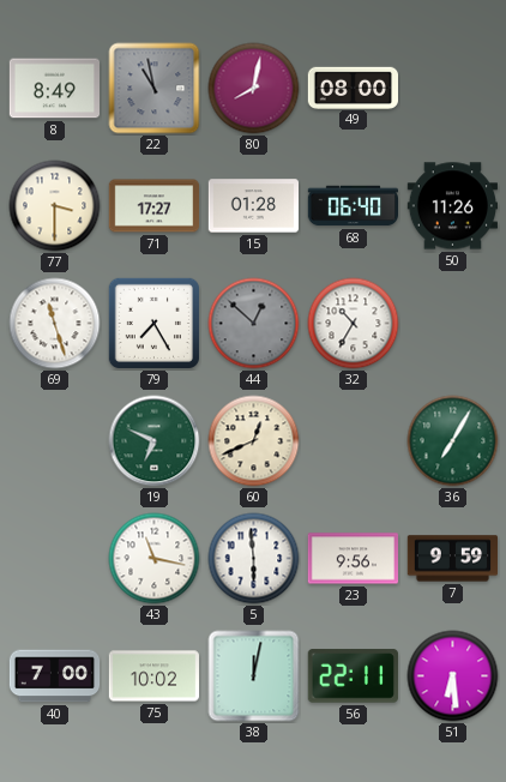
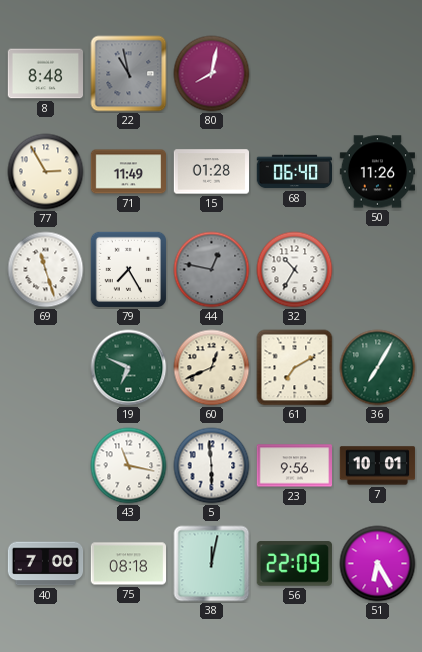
8: 8:49 -> 8:48 (45, 74)
49: 08:00 -> none (353, 88)
77: 3:30 -> 2:55 (46, 172)
71: 17:27 -> 11:49 (129, 172)
44: 12:52 -> 12:47 (212, 270)
61: none -> 7:10 (295, 368)
7: 9:59 -> 10:01 (378, 466)
75: 10:02 -> 08:18 (128, 564)
56: 22:11 -> 22:09 (294, 564)
51: 6:29 -> 6:25 (378, 564)
